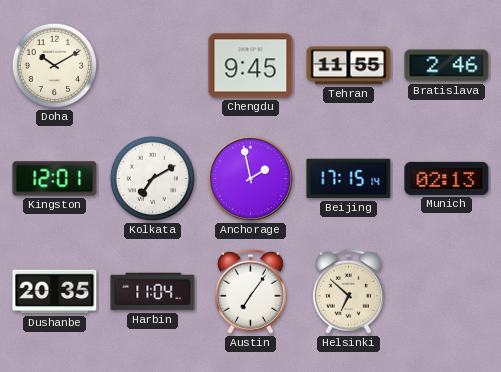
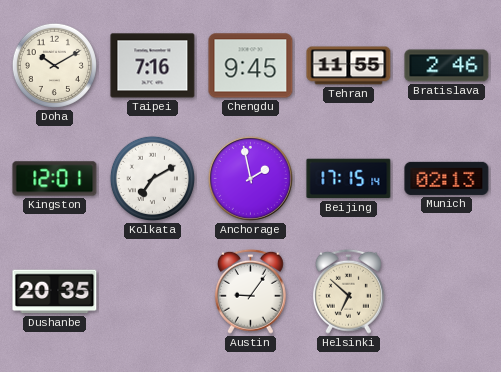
Taipei: none -> 7:16 (153, 66)
Harbin: 11:04 -> none (153, 292)
Austin: 7:06 -> 9:06 (250, 291)
